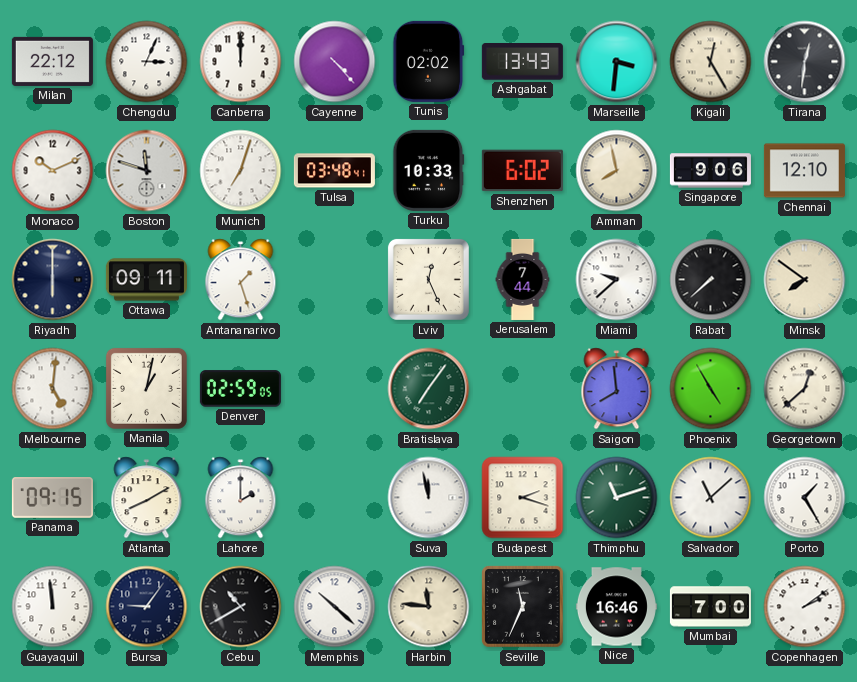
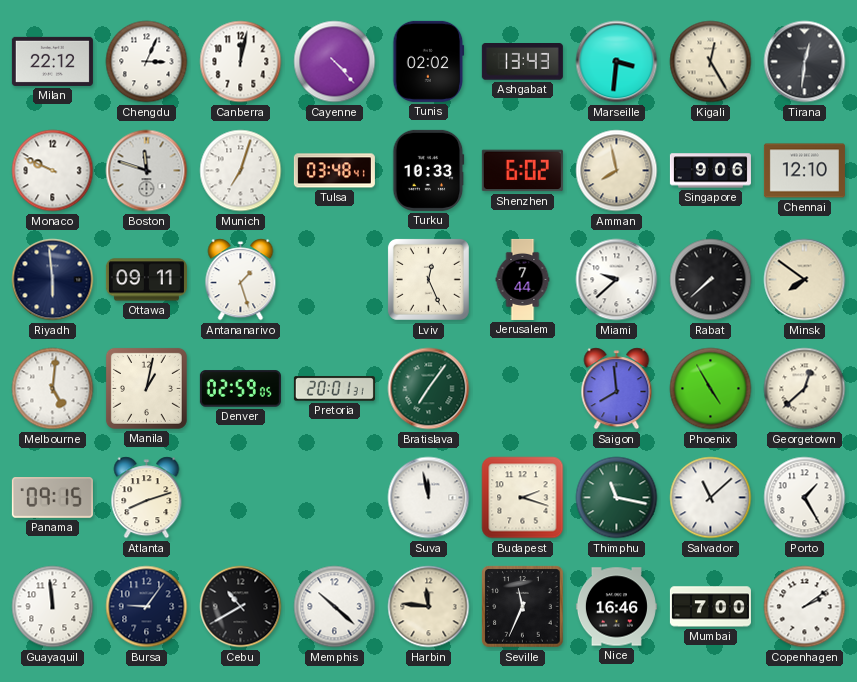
Canberra: 12:00 -> 12:02 (241, 62)
Monaco: 10:11 -> 9:49 (53, 171)
Riyadh: 6:00 -> 5:59 (53, 280)
Pretoria: none -> 20:01 (334, 389)
Atlanta: 8:10 -> 8:12 (147, 498)
Lahore: 2:00 -> none (241, 498)
Thimphu: 11:12 -> 11:17 (617, 498)
